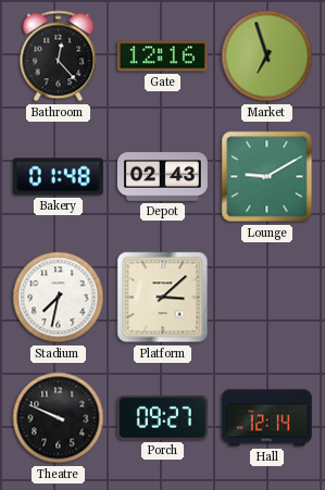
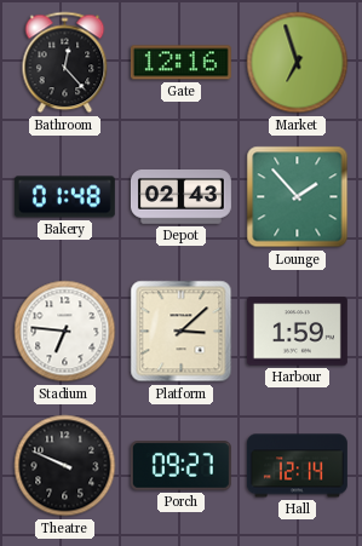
Lounge: 9:10 -> 1:53 (298, 197)
Stadium: 7:32 -> 6:46 (65, 332)
Harbour: none -> 1:59 (297, 332)
